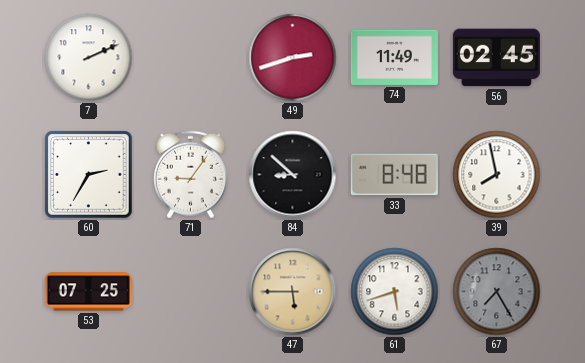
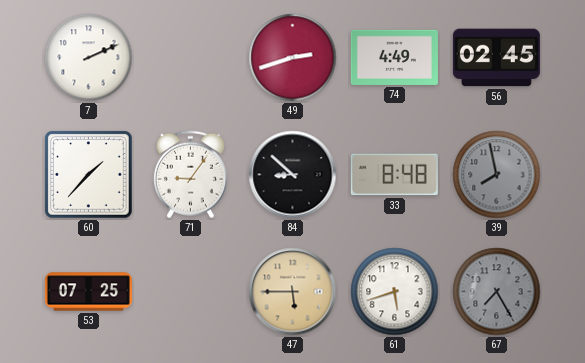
74: 11:49 -> 4:49 (394, 57)
60: 2:35 -> 1:37 (89, 175)
39 dial: white -> grey (497, 175)
